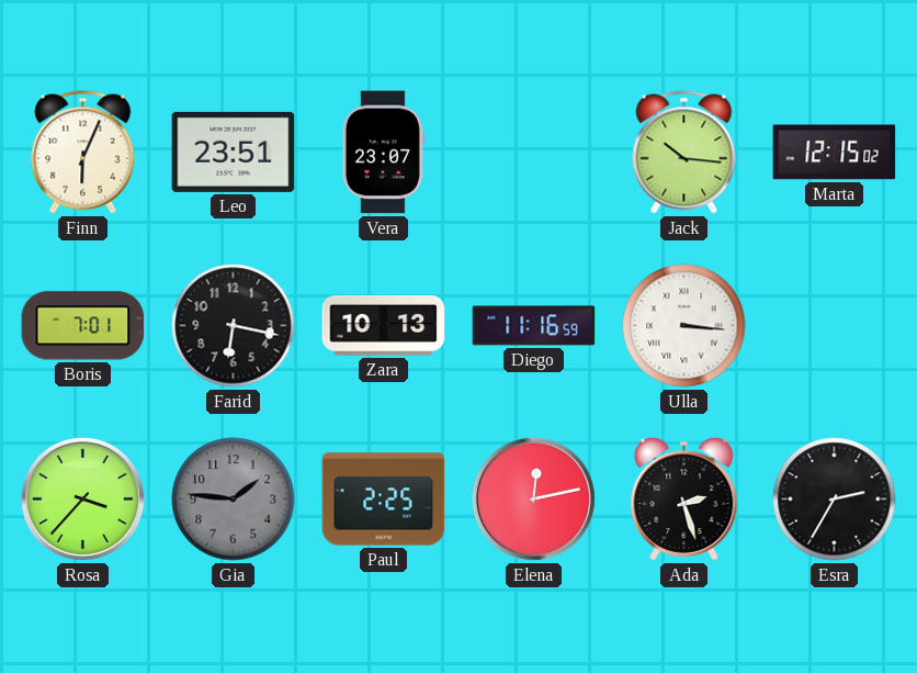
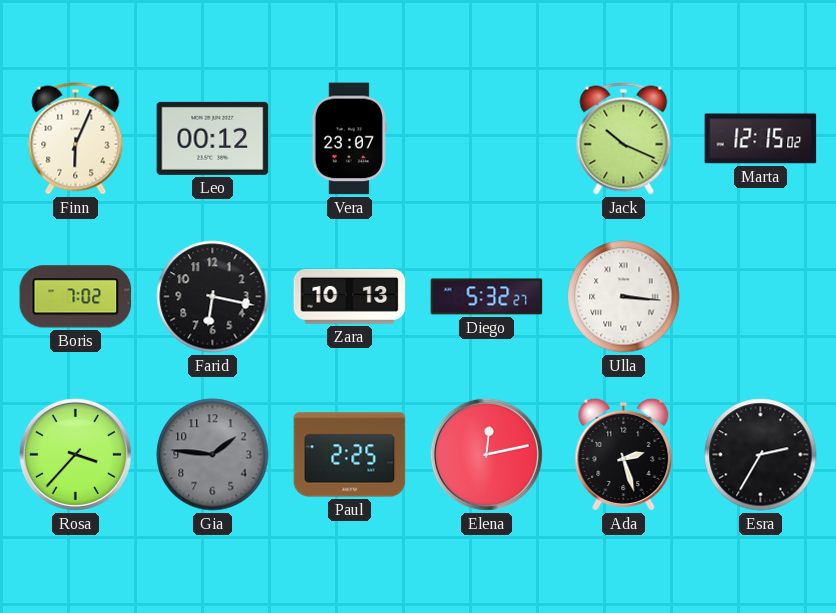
Leo: 23:51 -> 00:12 (213, 138)
Jack: 10:16 -> 10:19 (624, 139)
Boris: 7:01 -> 7:02 (76, 297)
Diego: 11:16 -> 5:32 (487, 297)
